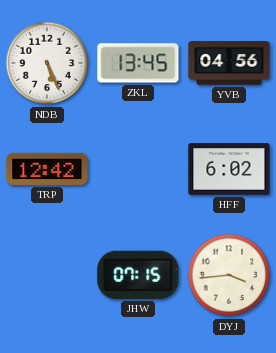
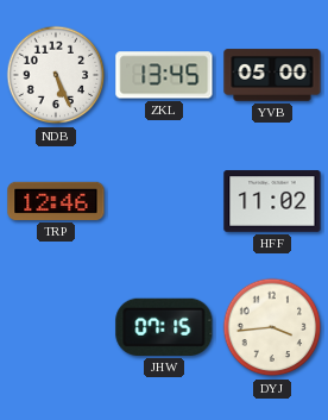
YVB: 04:56 -> 05:00 (272, 75)
TRP: 12:42 -> 12:46 (56, 201)
HFF: 6:02 -> 11:02 (272, 201)
